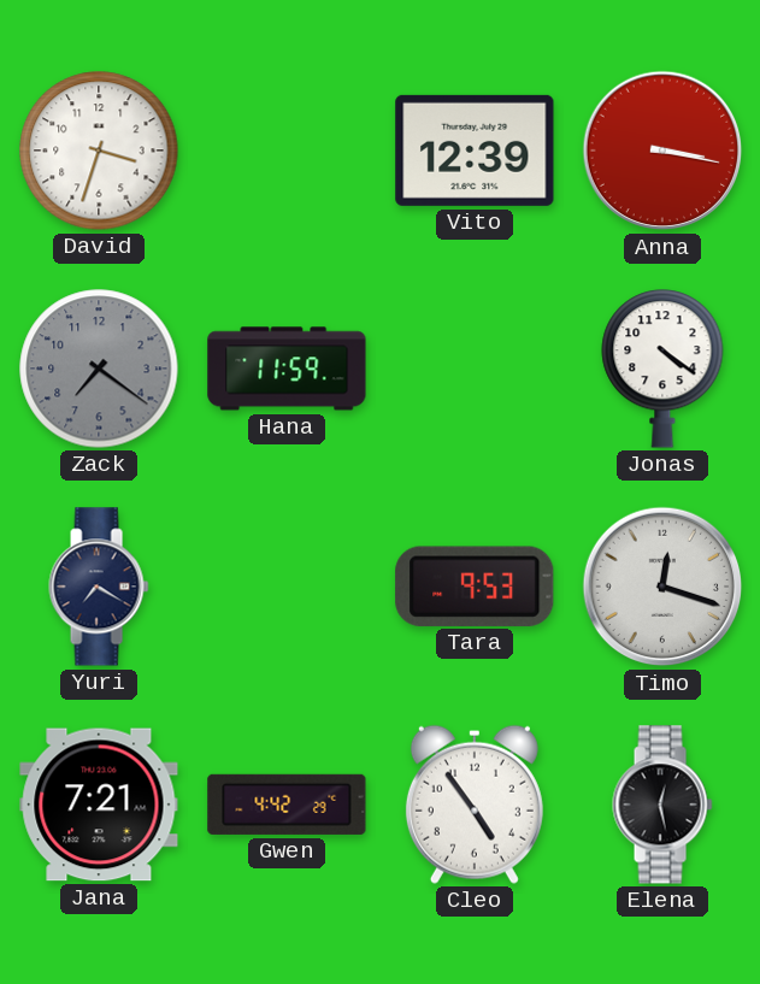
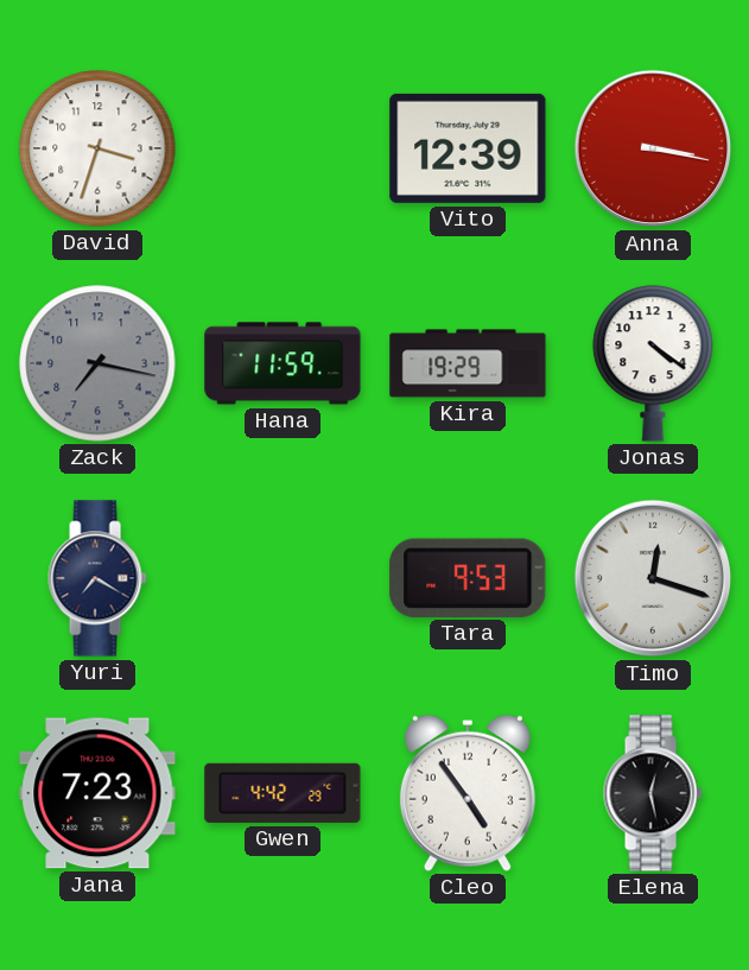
Zack: 7:21 -> 7:17 (97, 363)
Kira: none -> 19:29 (468, 363)
Jana: 7:21 -> 7:23 (97, 793)
